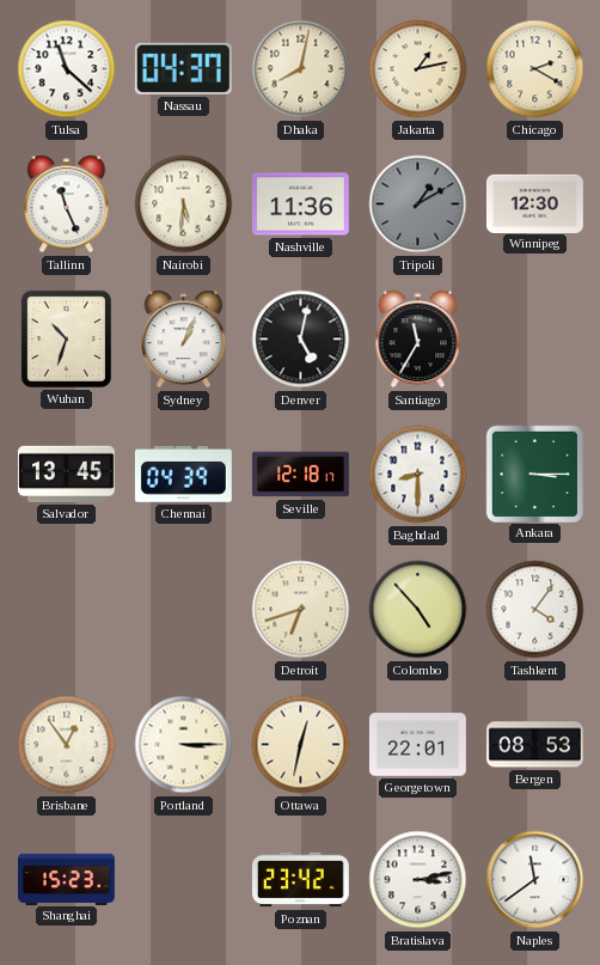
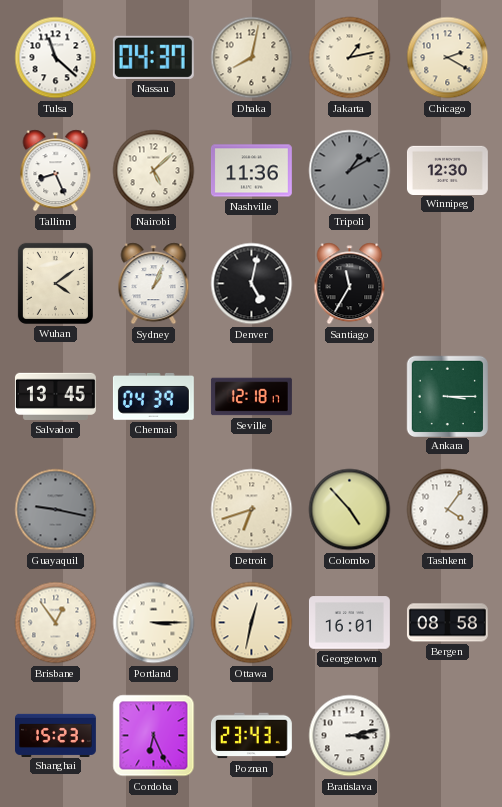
Tallinn: 11:26 -> 8:26 (56, 171)
Nairobi: 5:31 -> 5:08 (154, 171)
Wuhan: 10:33 -> 4:09 (55, 283)
Baghdad: 8:30 -> none (418, 475)
Guayaquil: none -> 9:17 (56, 510)
Georgetown: 22:01 -> 16:01 (349, 623)
Bergen: 08:53 -> 08:58 (447, 623)
Cordoba: none -> 6:26 (154, 736)
Poznan: 23:42 -> 23:43 (251, 736)
Naples: 11:39 -> none (535, 880)
